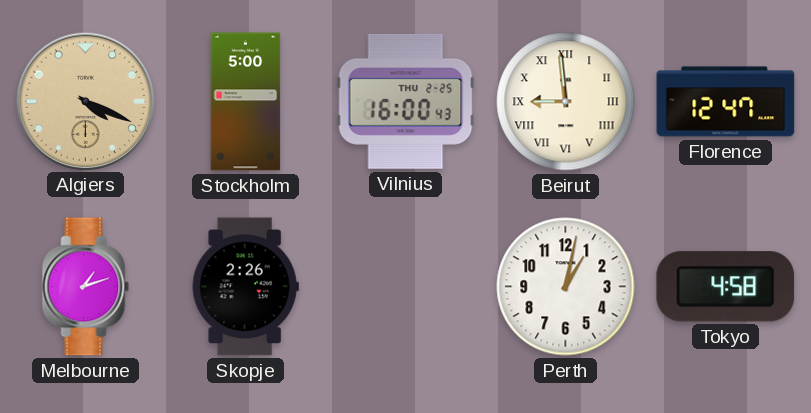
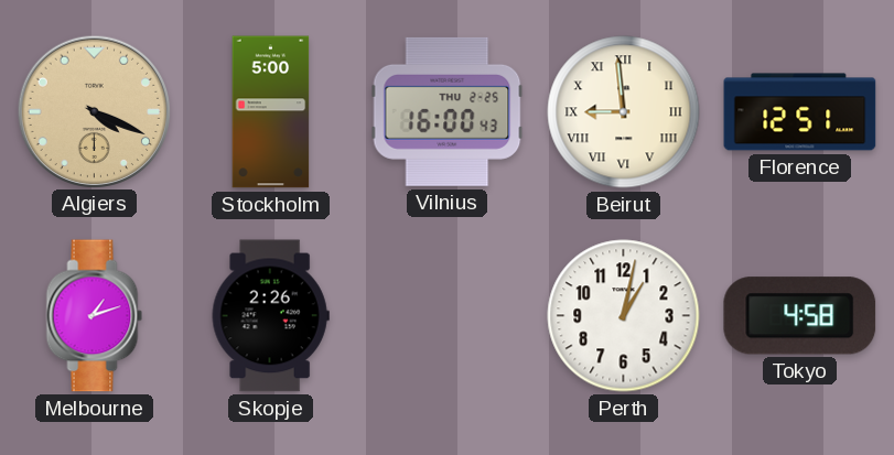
Florence: 12:47 -> 12:51 (800, 112)
